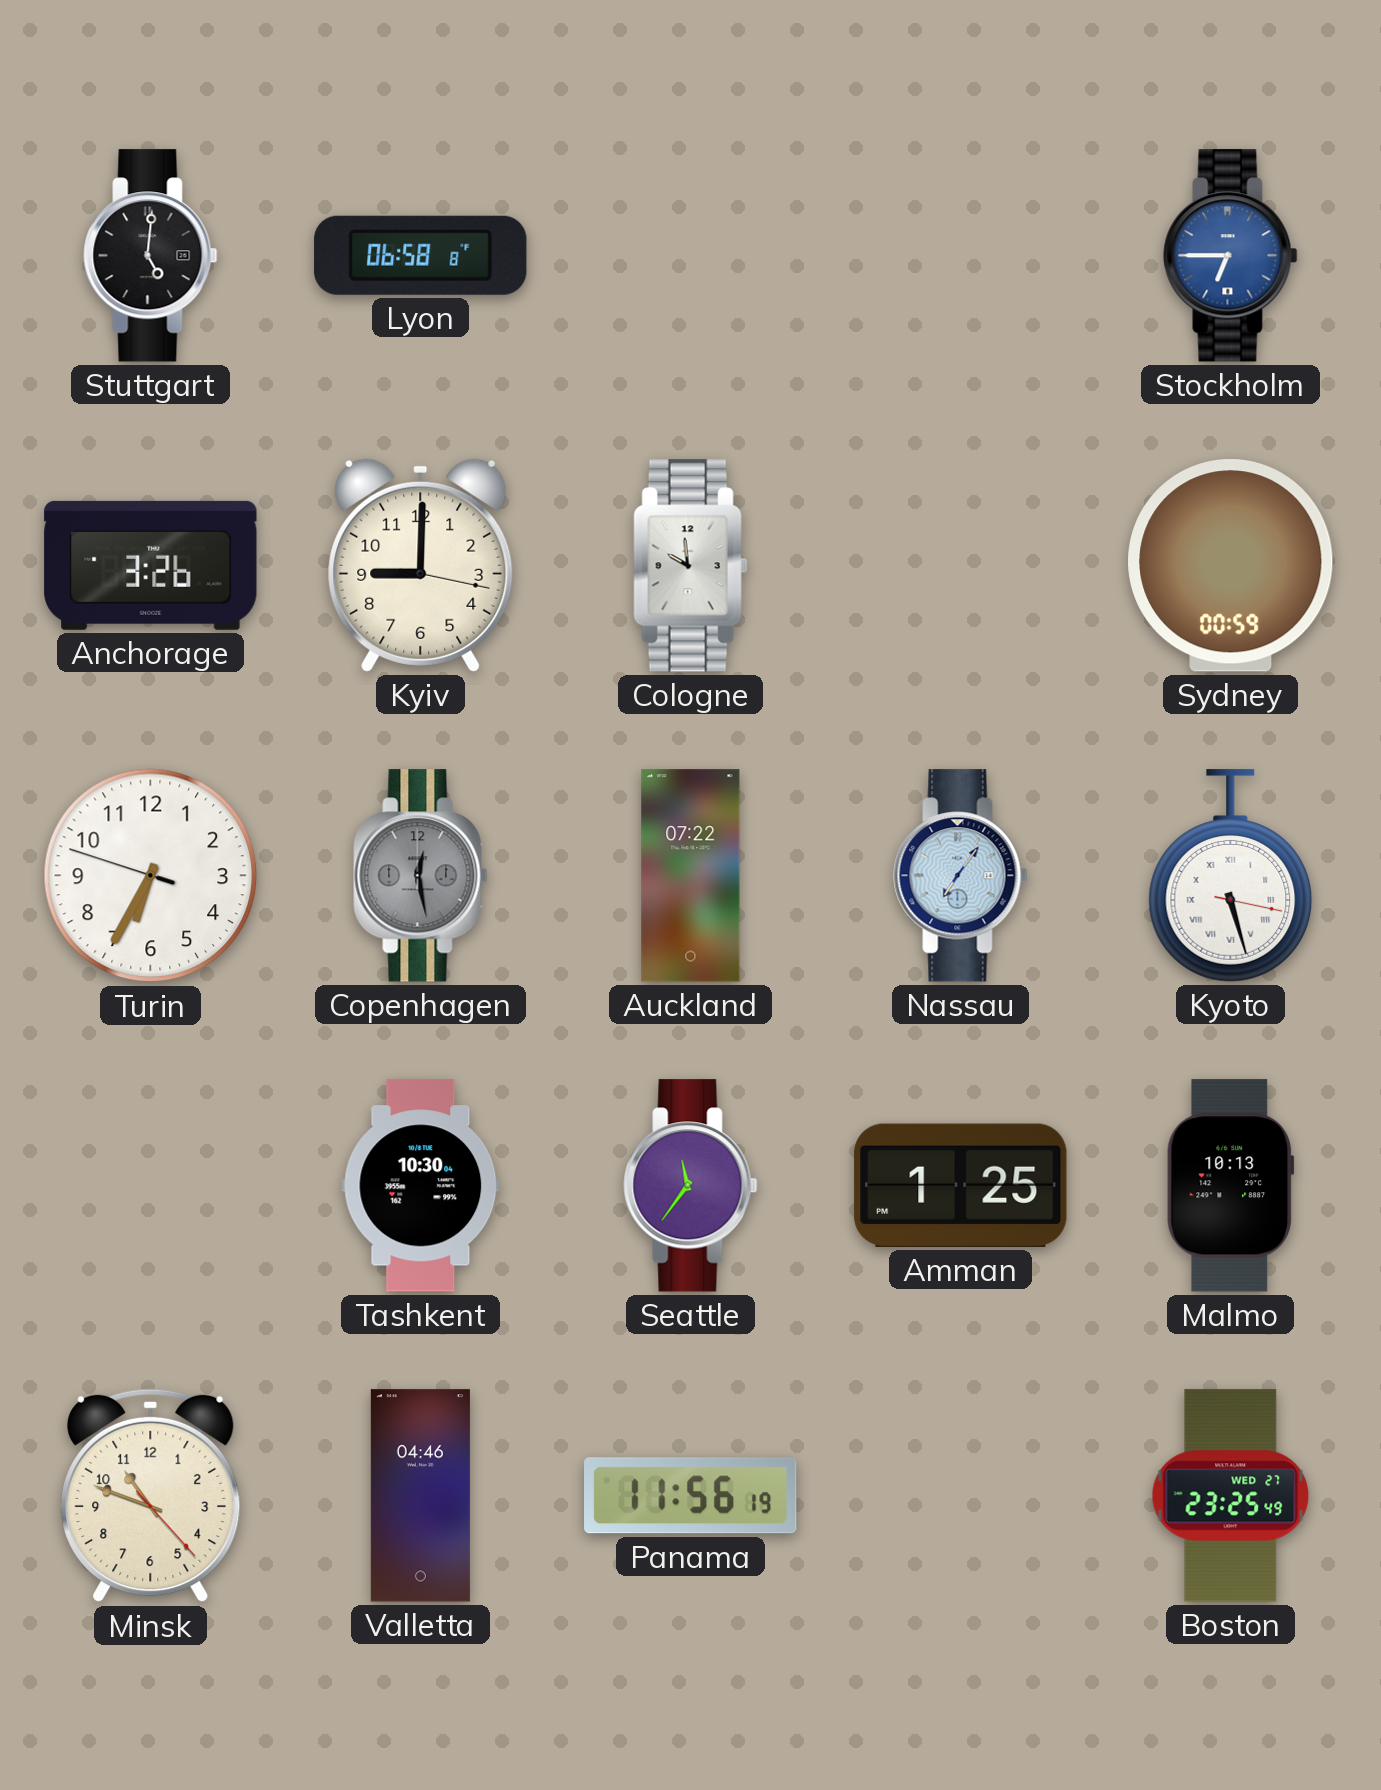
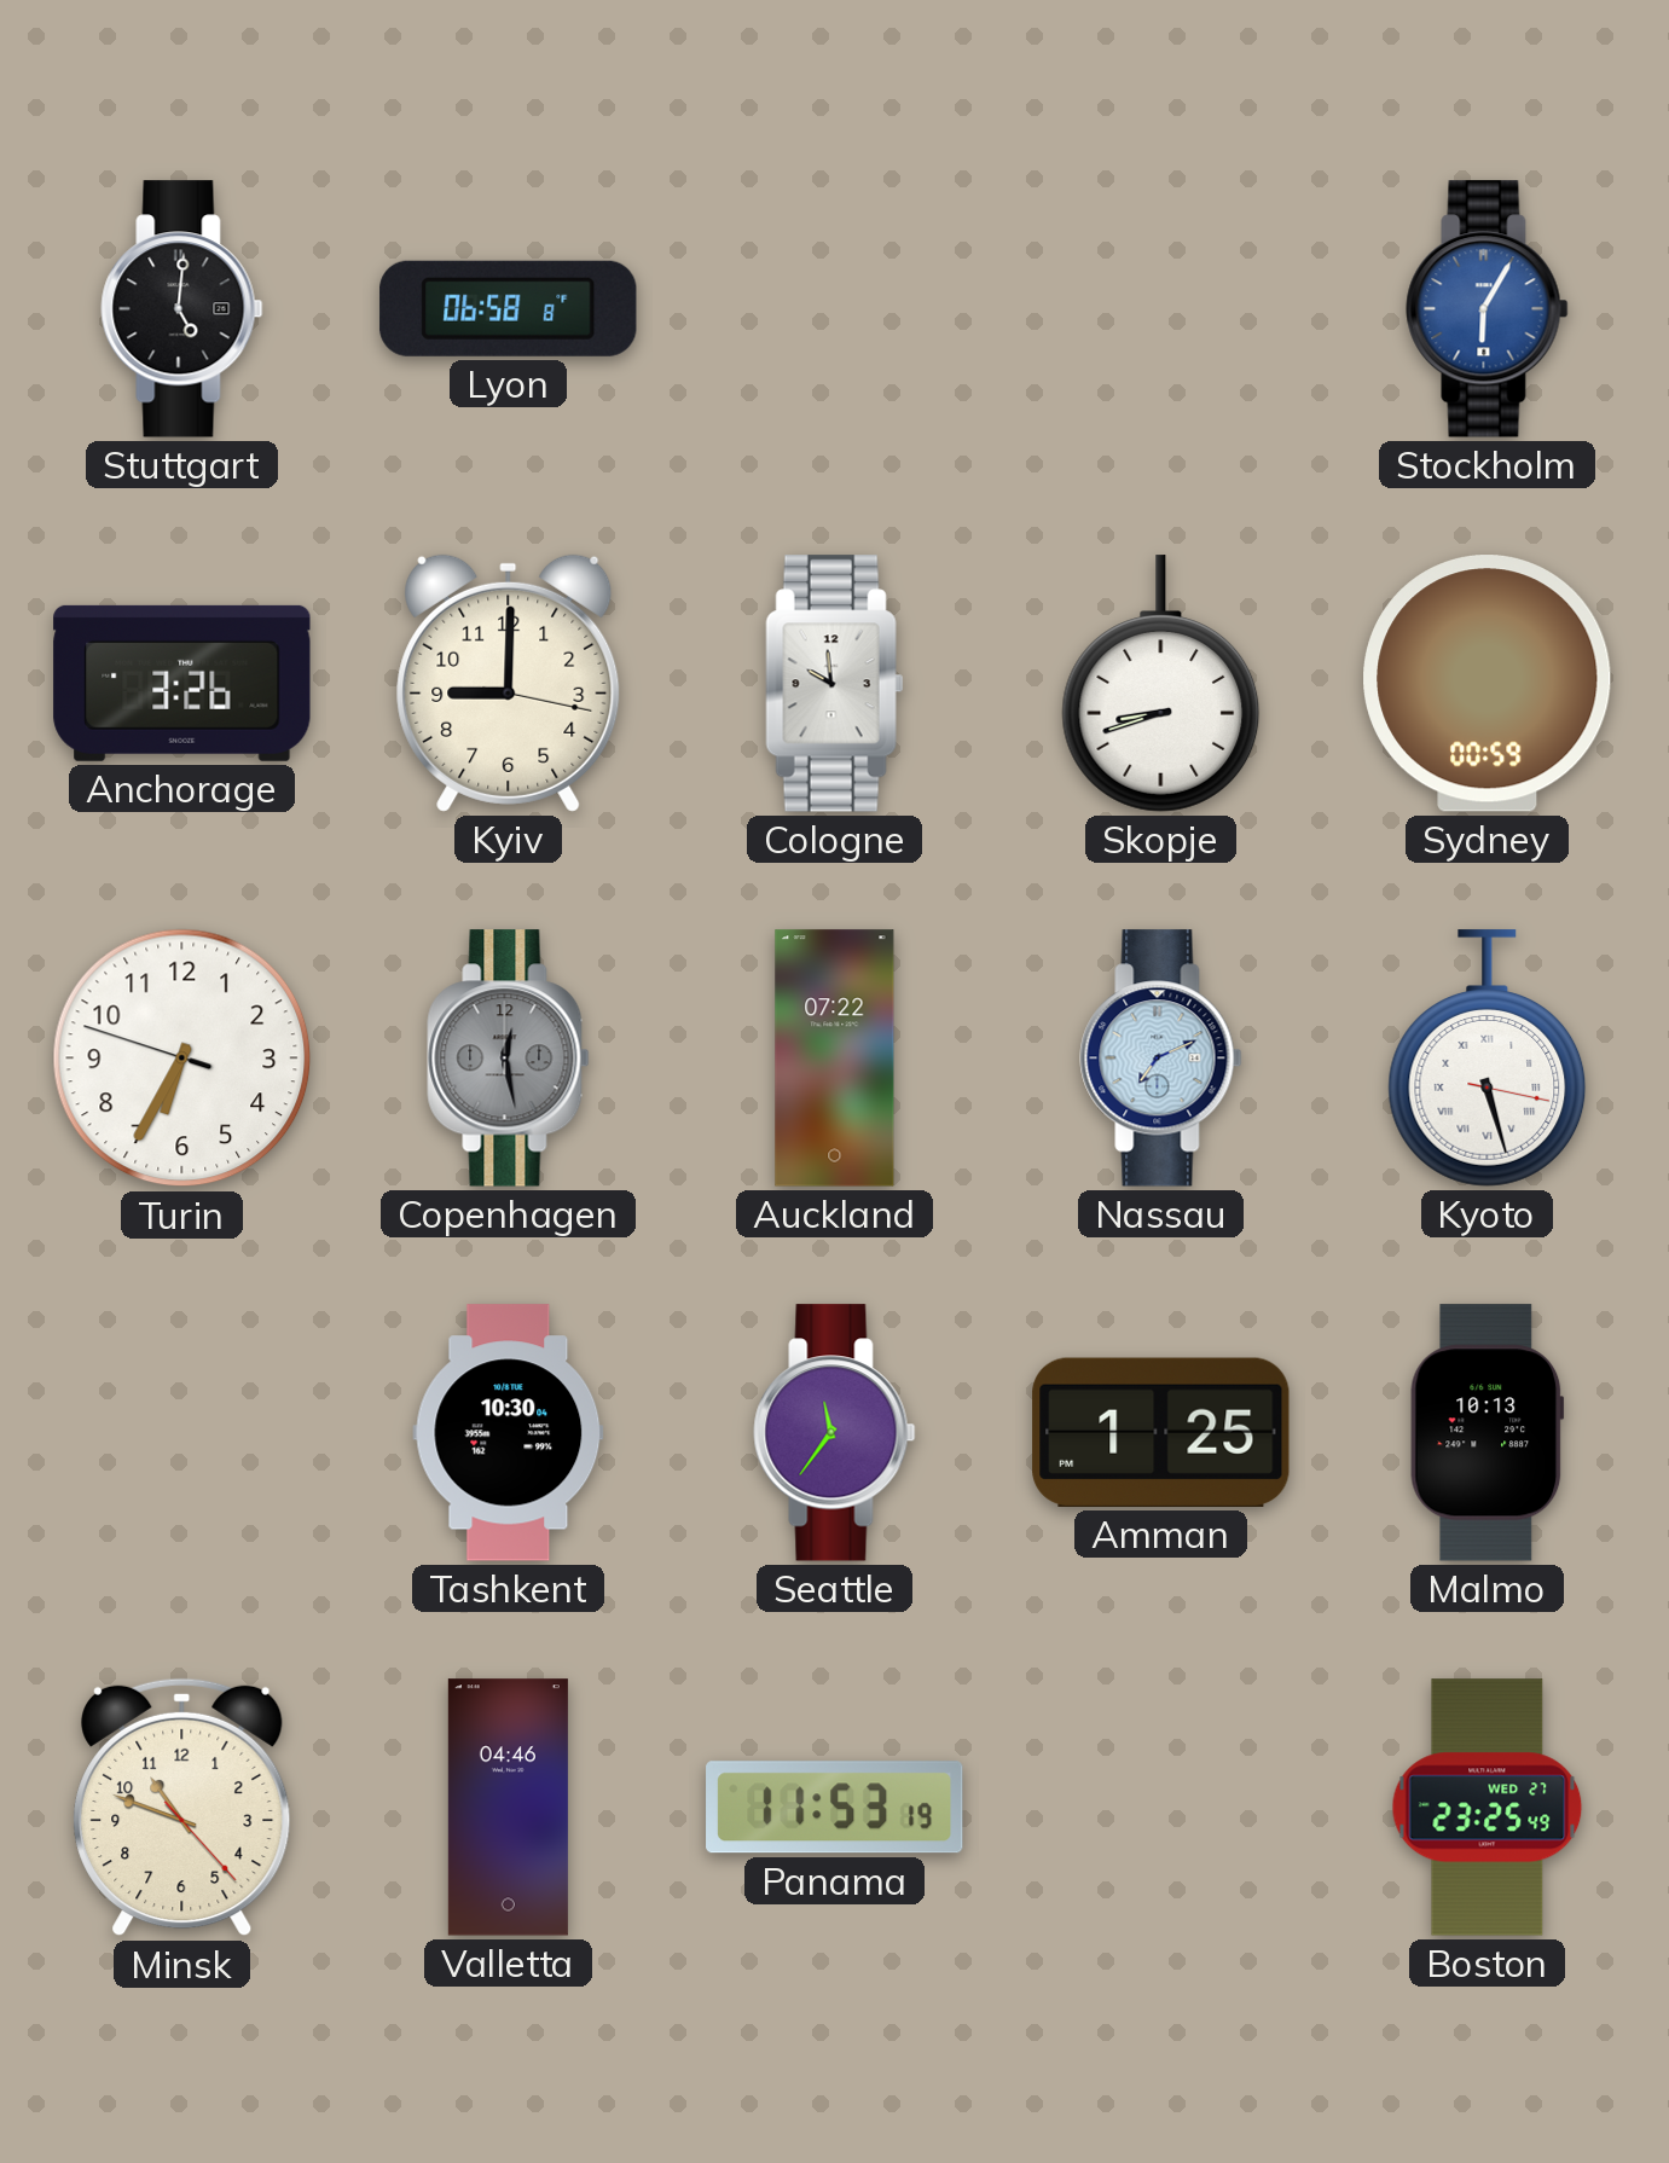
Stockholm: 6:45 -> 6:05 (1488, 309)
Skopje: none -> 8:42 (1161, 684)
Nassau: 7:06 -> 7:11 (1161, 1059)
Panama: 11:56 -> 11:53 (835, 1808)
